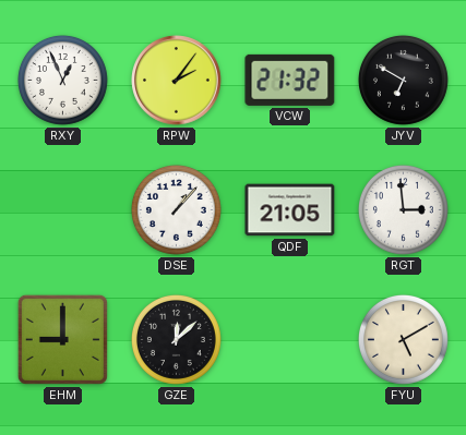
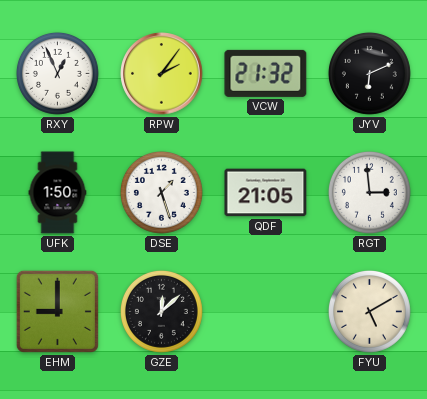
JYV: 6:50 -> 6:11 (369, 73)
UFK: none -> 1:50 (58, 193)
DSE: 1:07 -> 1:27 (161, 192)
